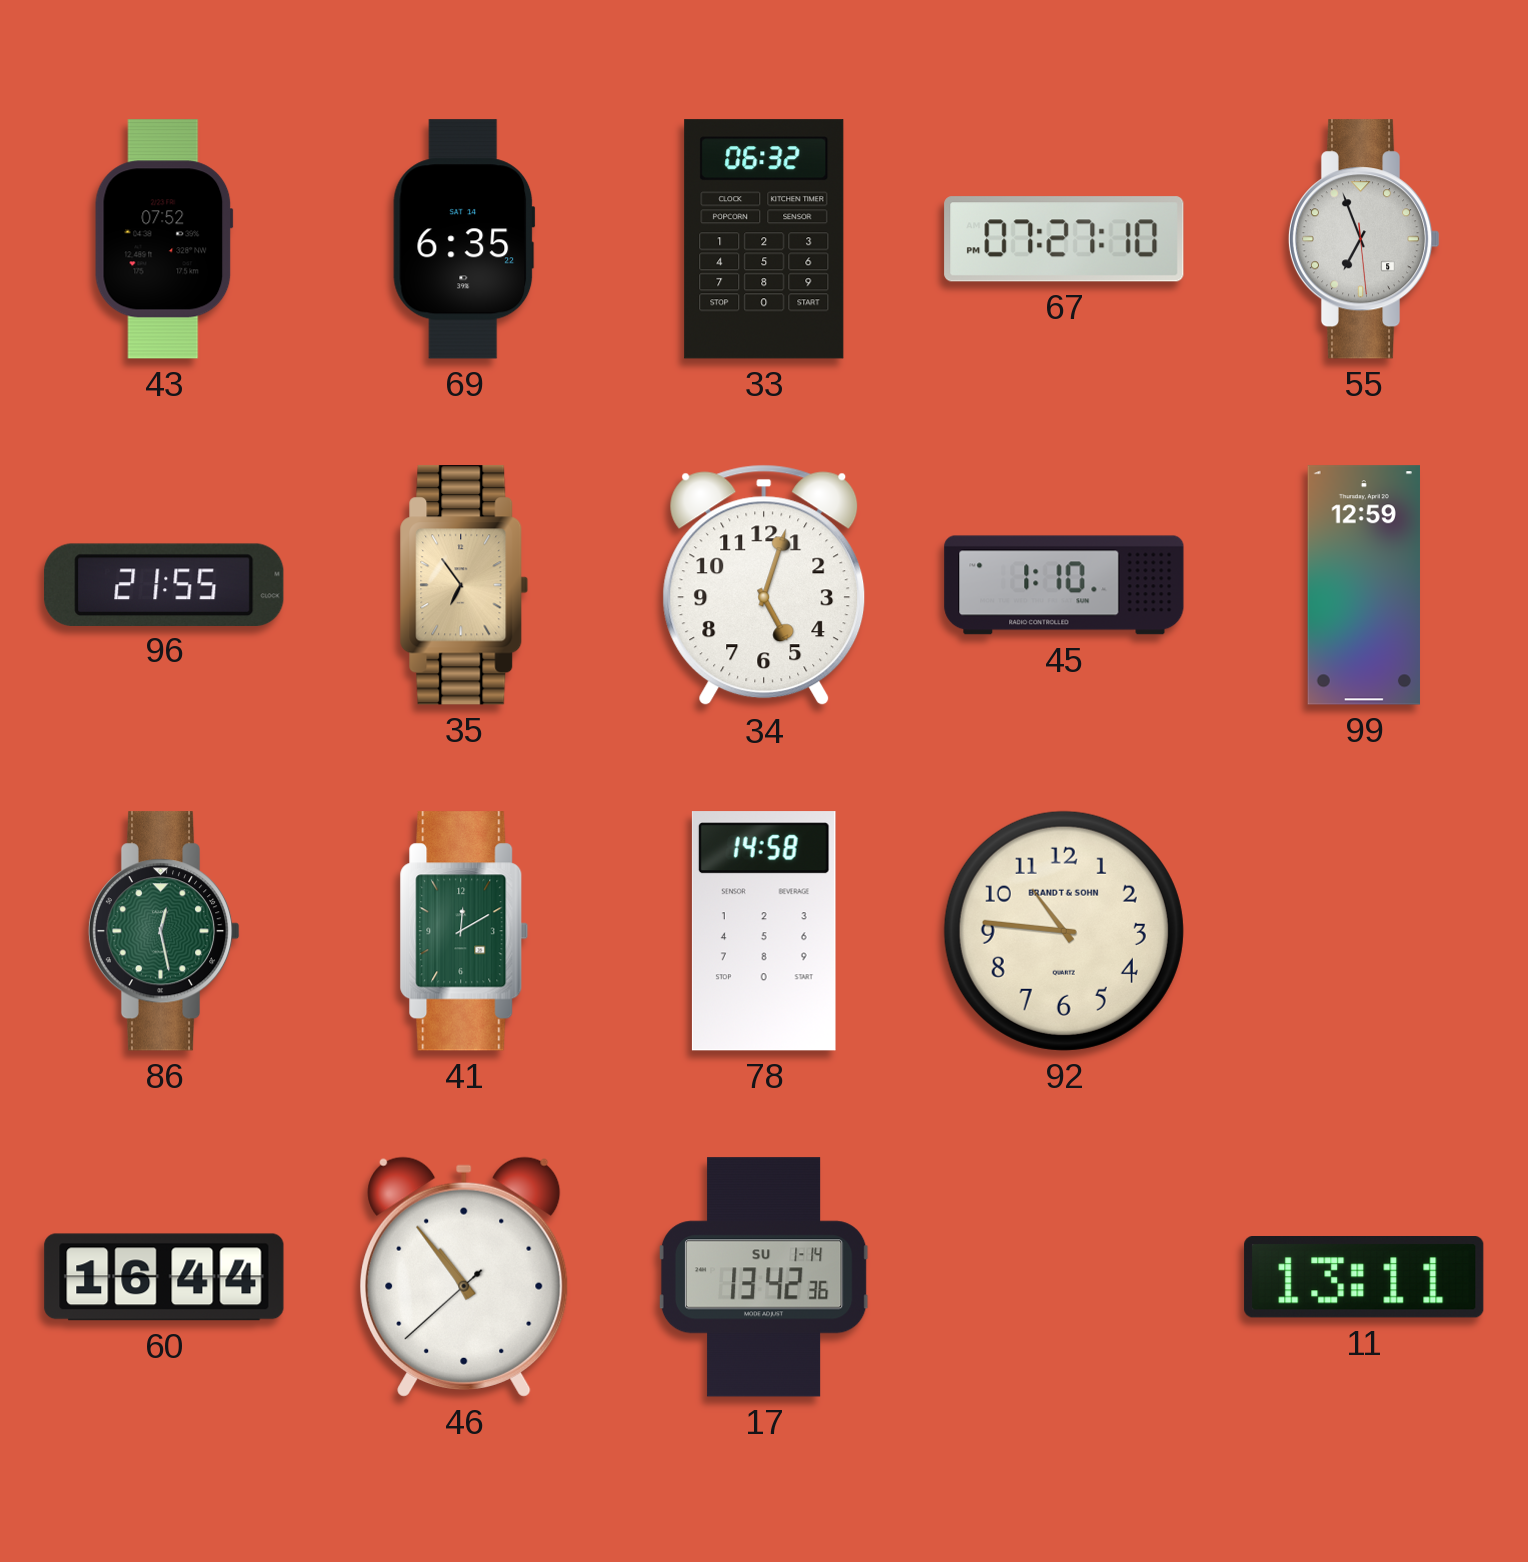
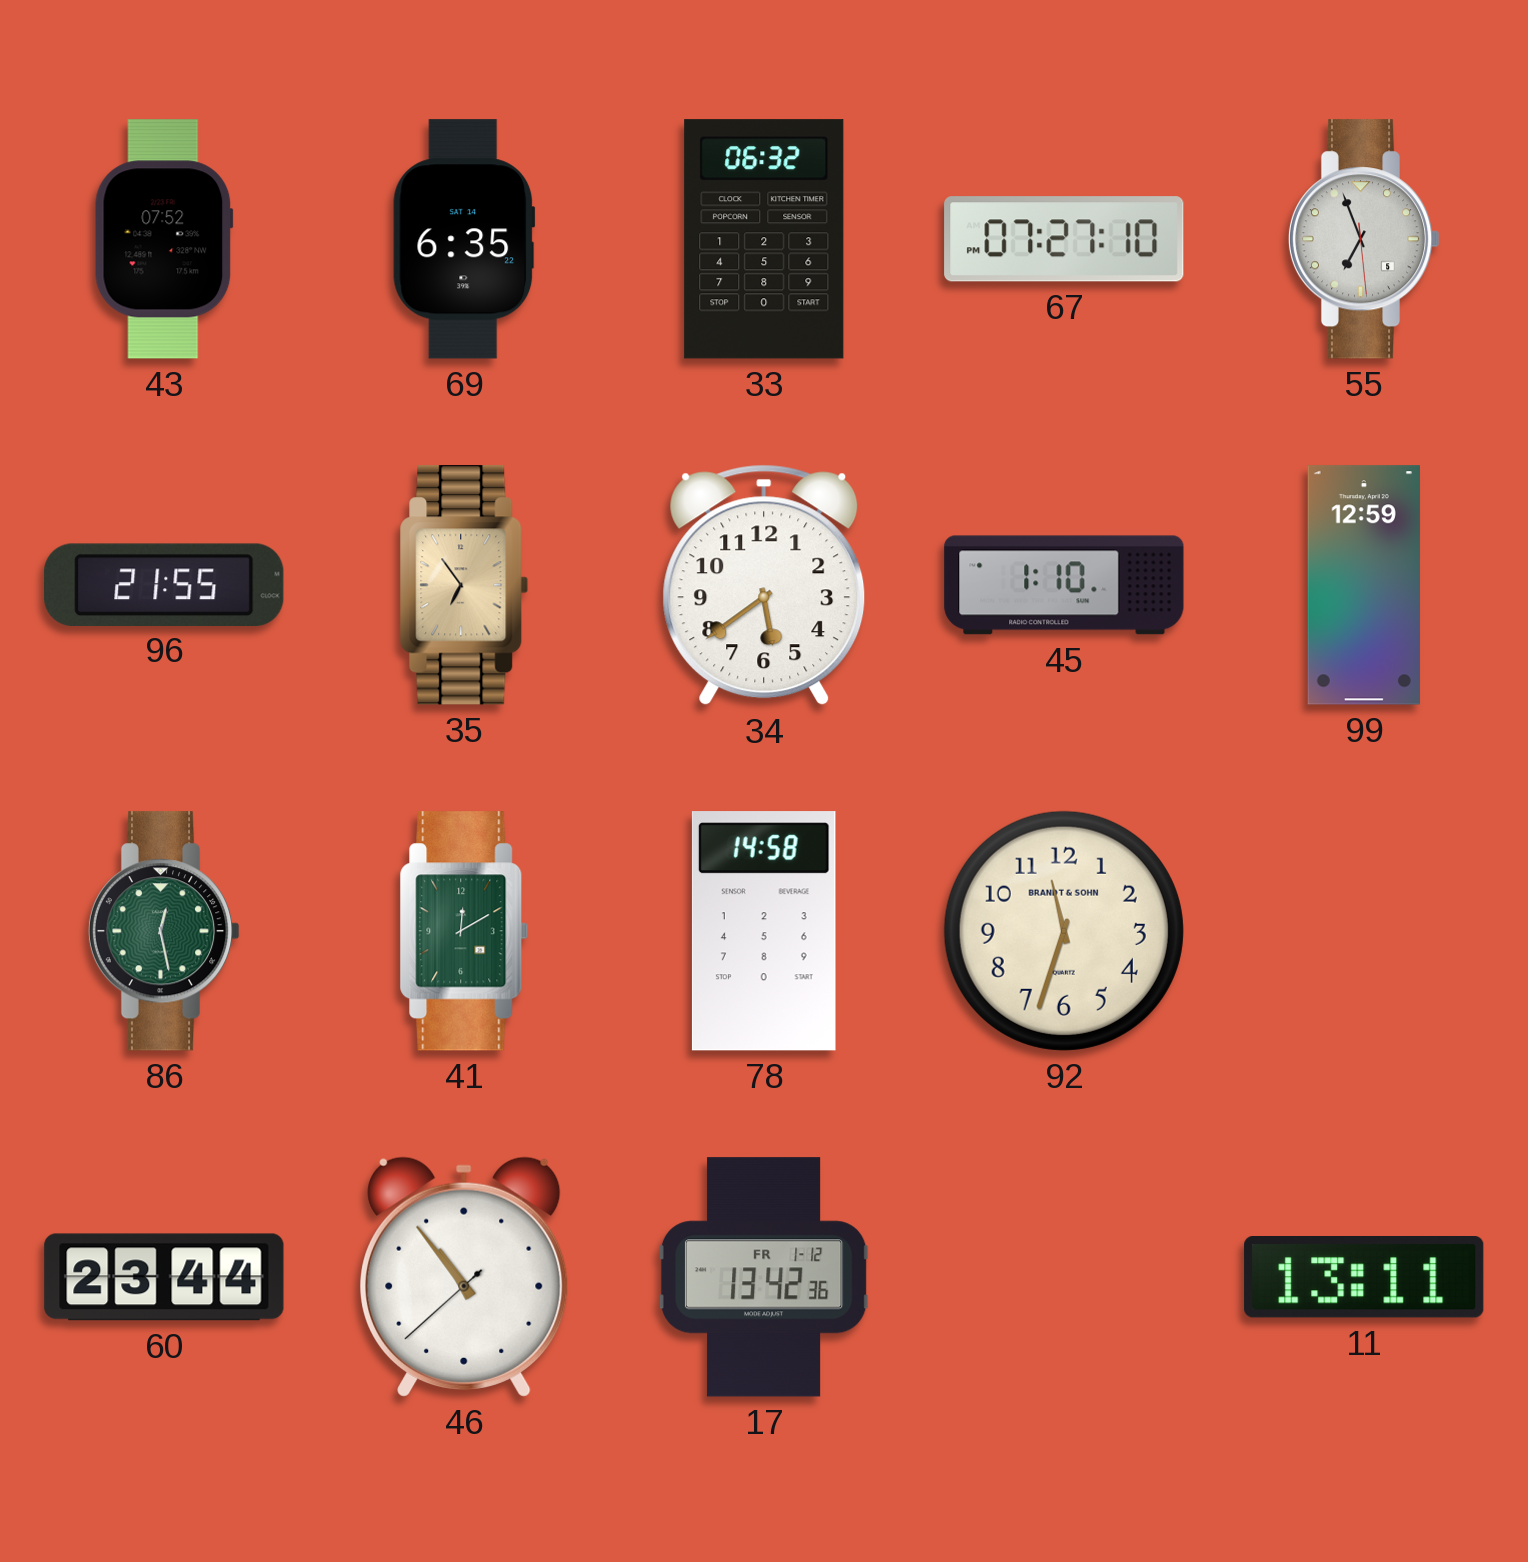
34: 5:03 -> 5:39 (764, 585)
92: 10:46 -> 11:33 (1064, 931)
60: 16:44 -> 23:44 (164, 1277)
17 date: SU 1-14 -> FR 1-12 (764, 1277)
